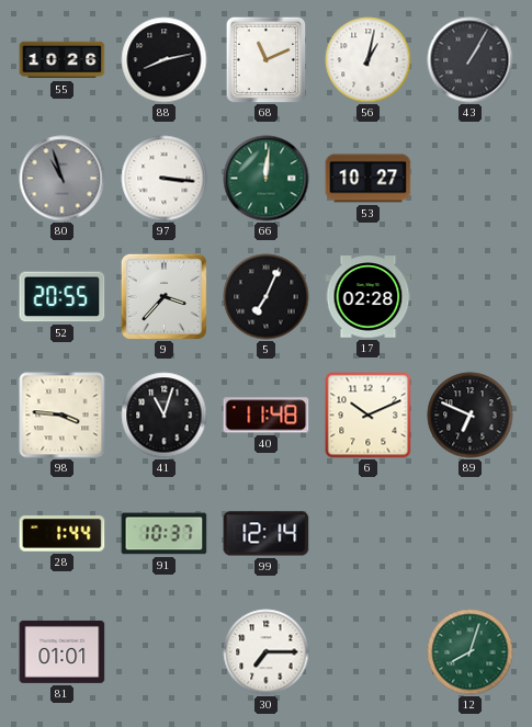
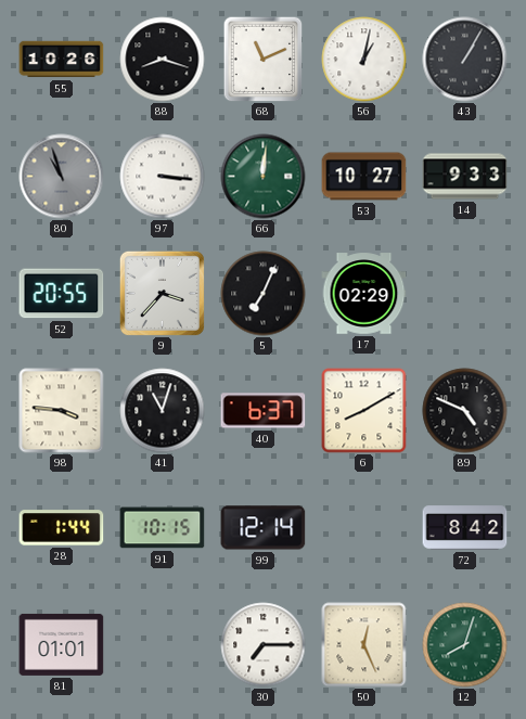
88: 8:13 -> 8:18 (163, 60)
14: none -> 9:33 (465, 177)
17: 02:28 -> 02:29 (364, 294)
40: 11:48 -> 6:37 (264, 411)
6: 10:11 -> 8:10 (364, 411)
89: 6:49 -> 4:49 (465, 411)
91: 10:37 -> 10:15 (163, 528)
72: none -> 8:42 (465, 528)
50: none -> 12:26 (364, 645)
